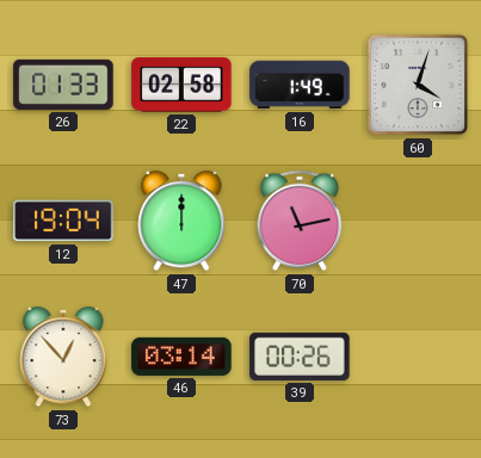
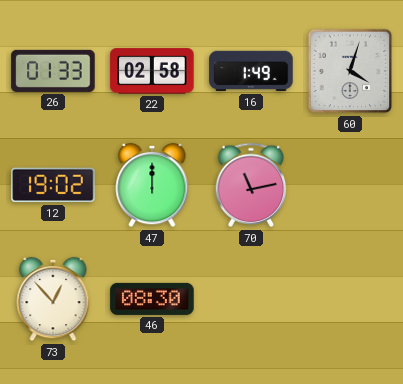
12: 19:04 -> 19:02 (53, 185)
46: 03:14 -> 08:30 (152, 299)
39: 00:26 -> none (300, 357)
